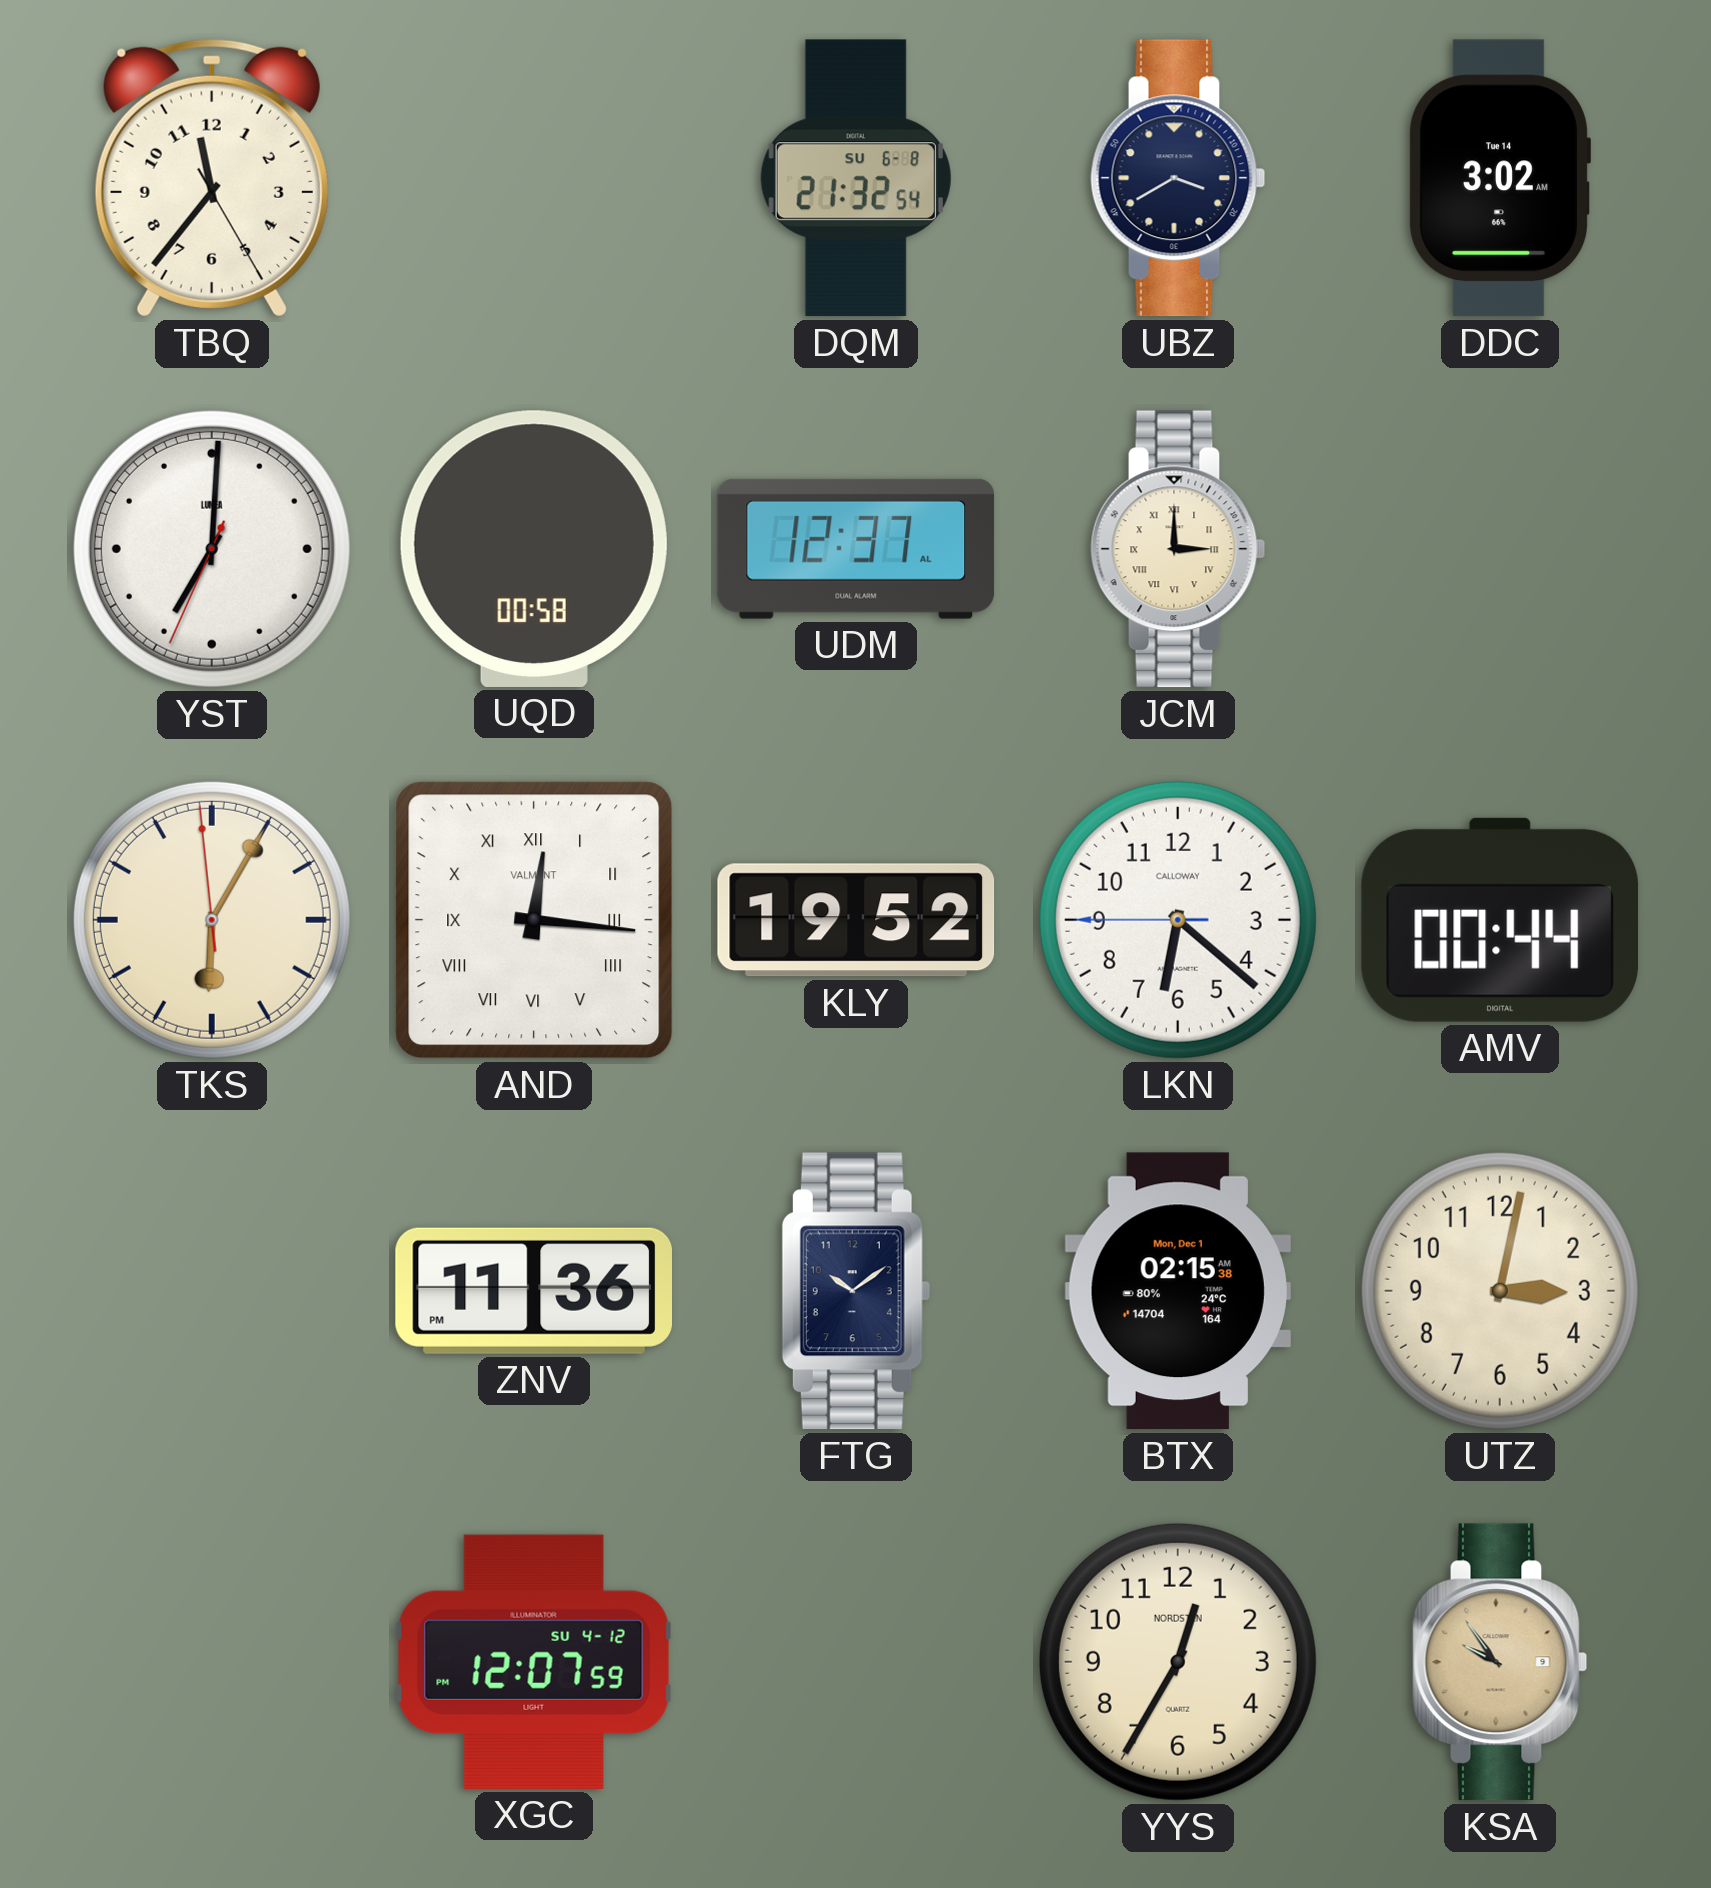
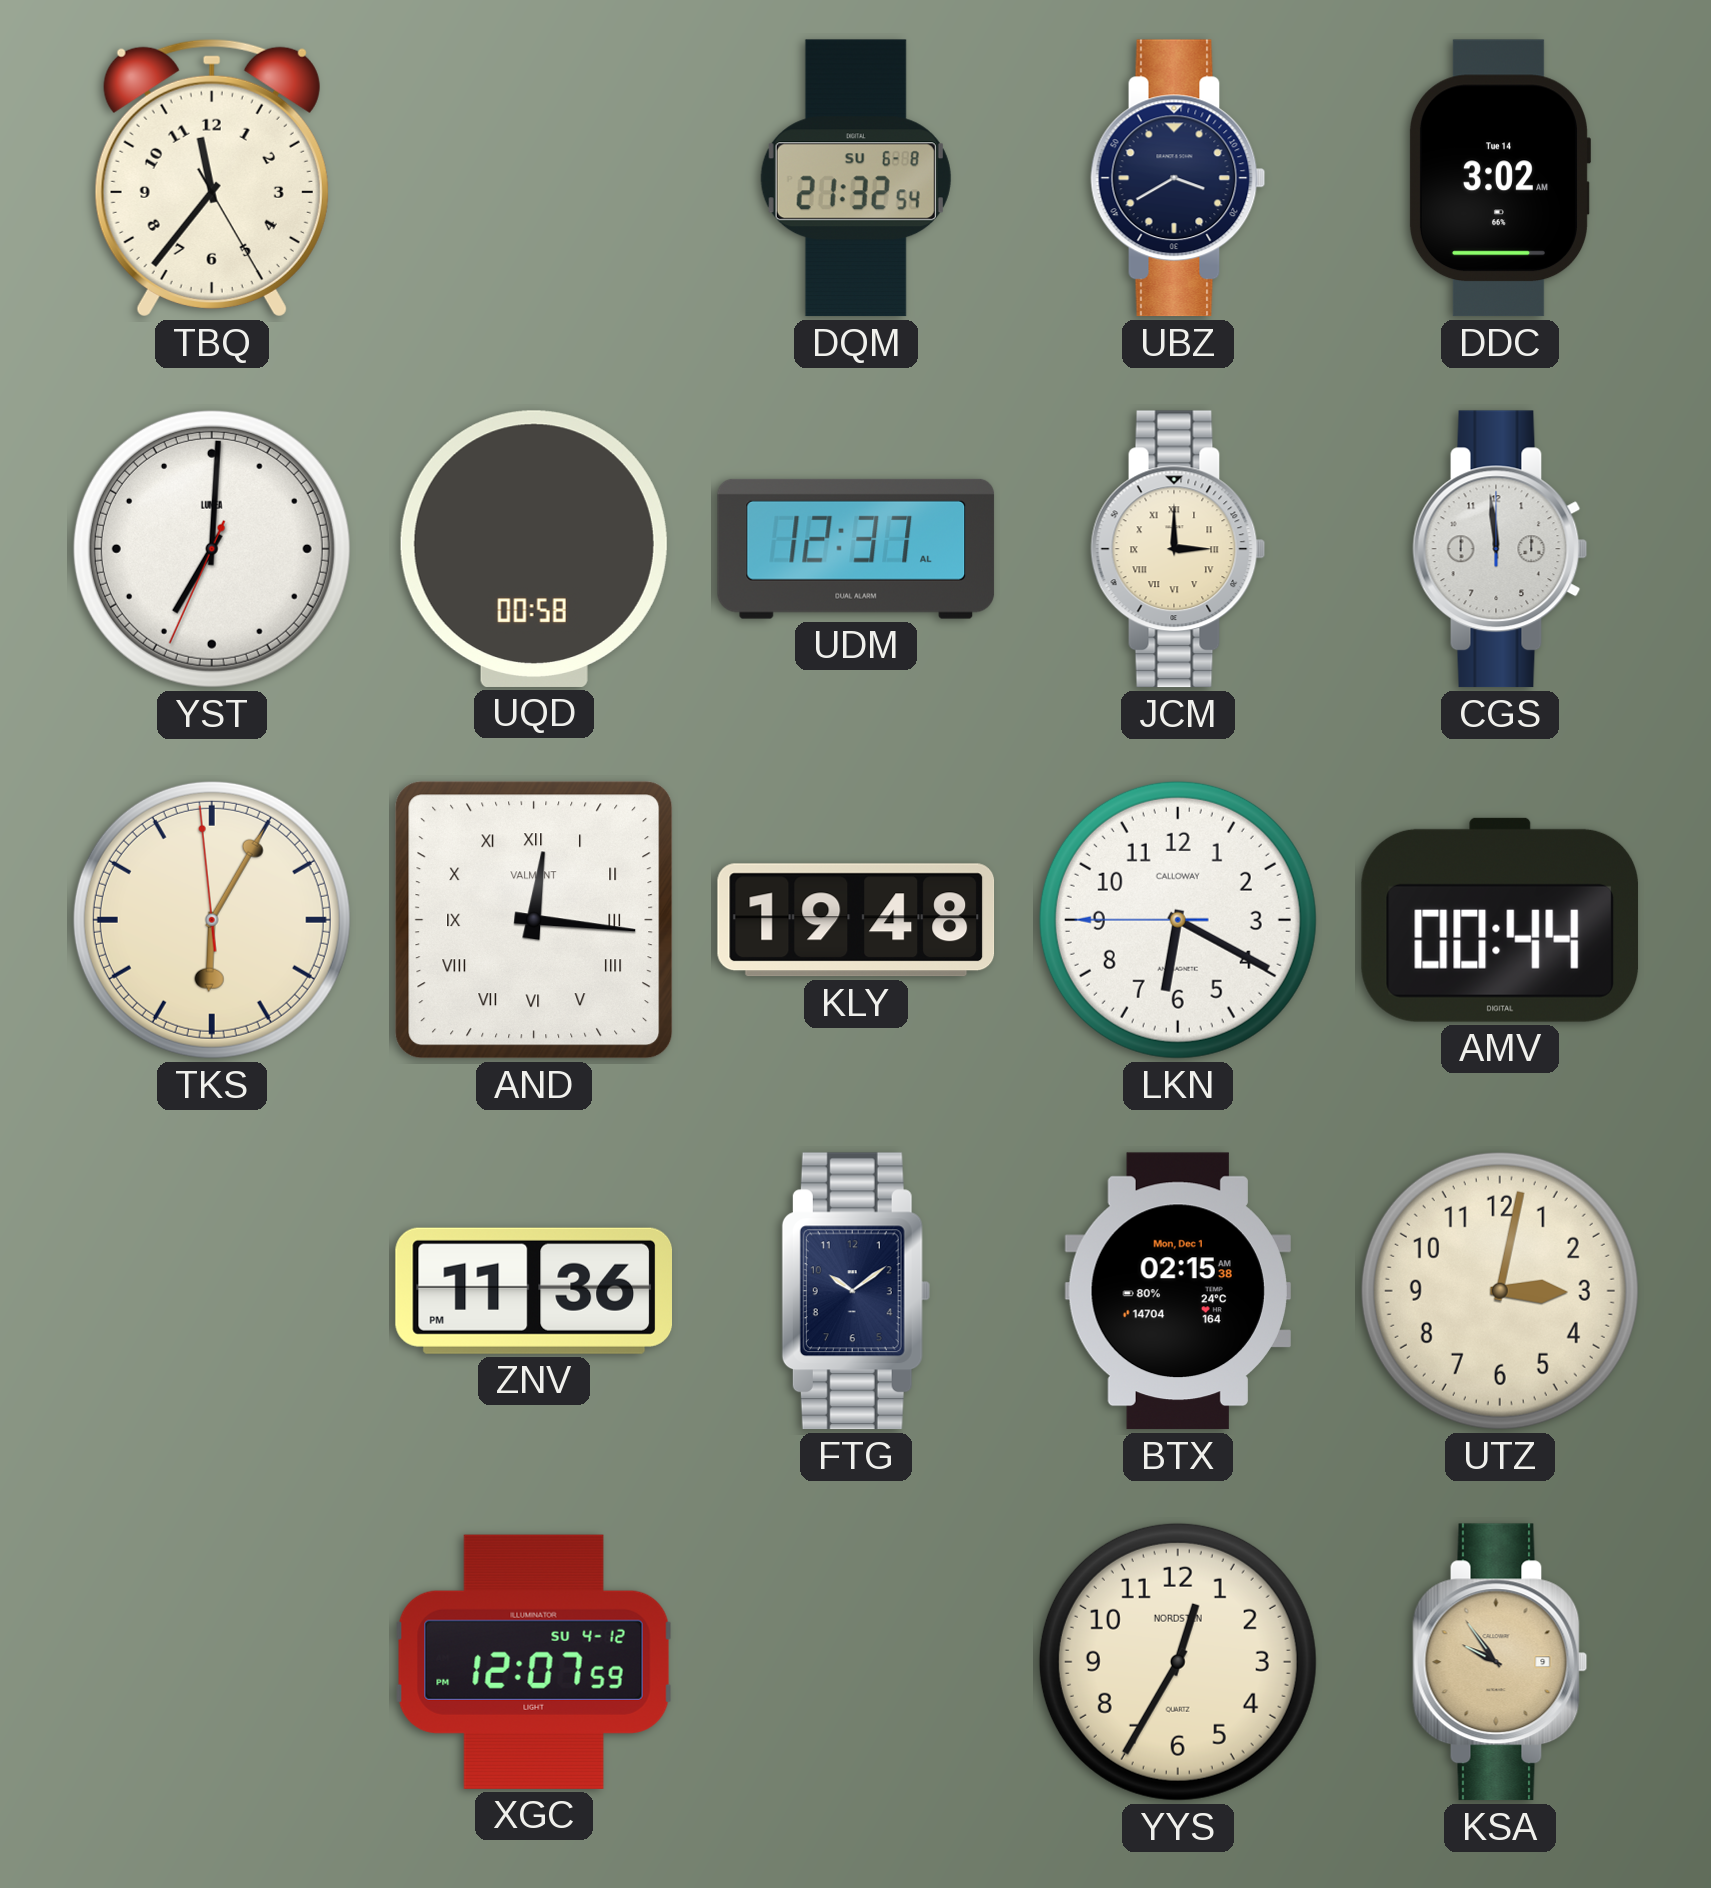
CGS: none -> 11:59 (1500, 549)
KLY: 19:52 -> 19:48 (856, 920)
LKN: 6:21 -> 6:19 (1178, 920)
